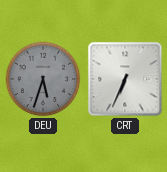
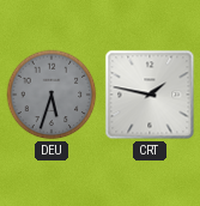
CRT: 6:34 -> 1:47 (150, 95)
